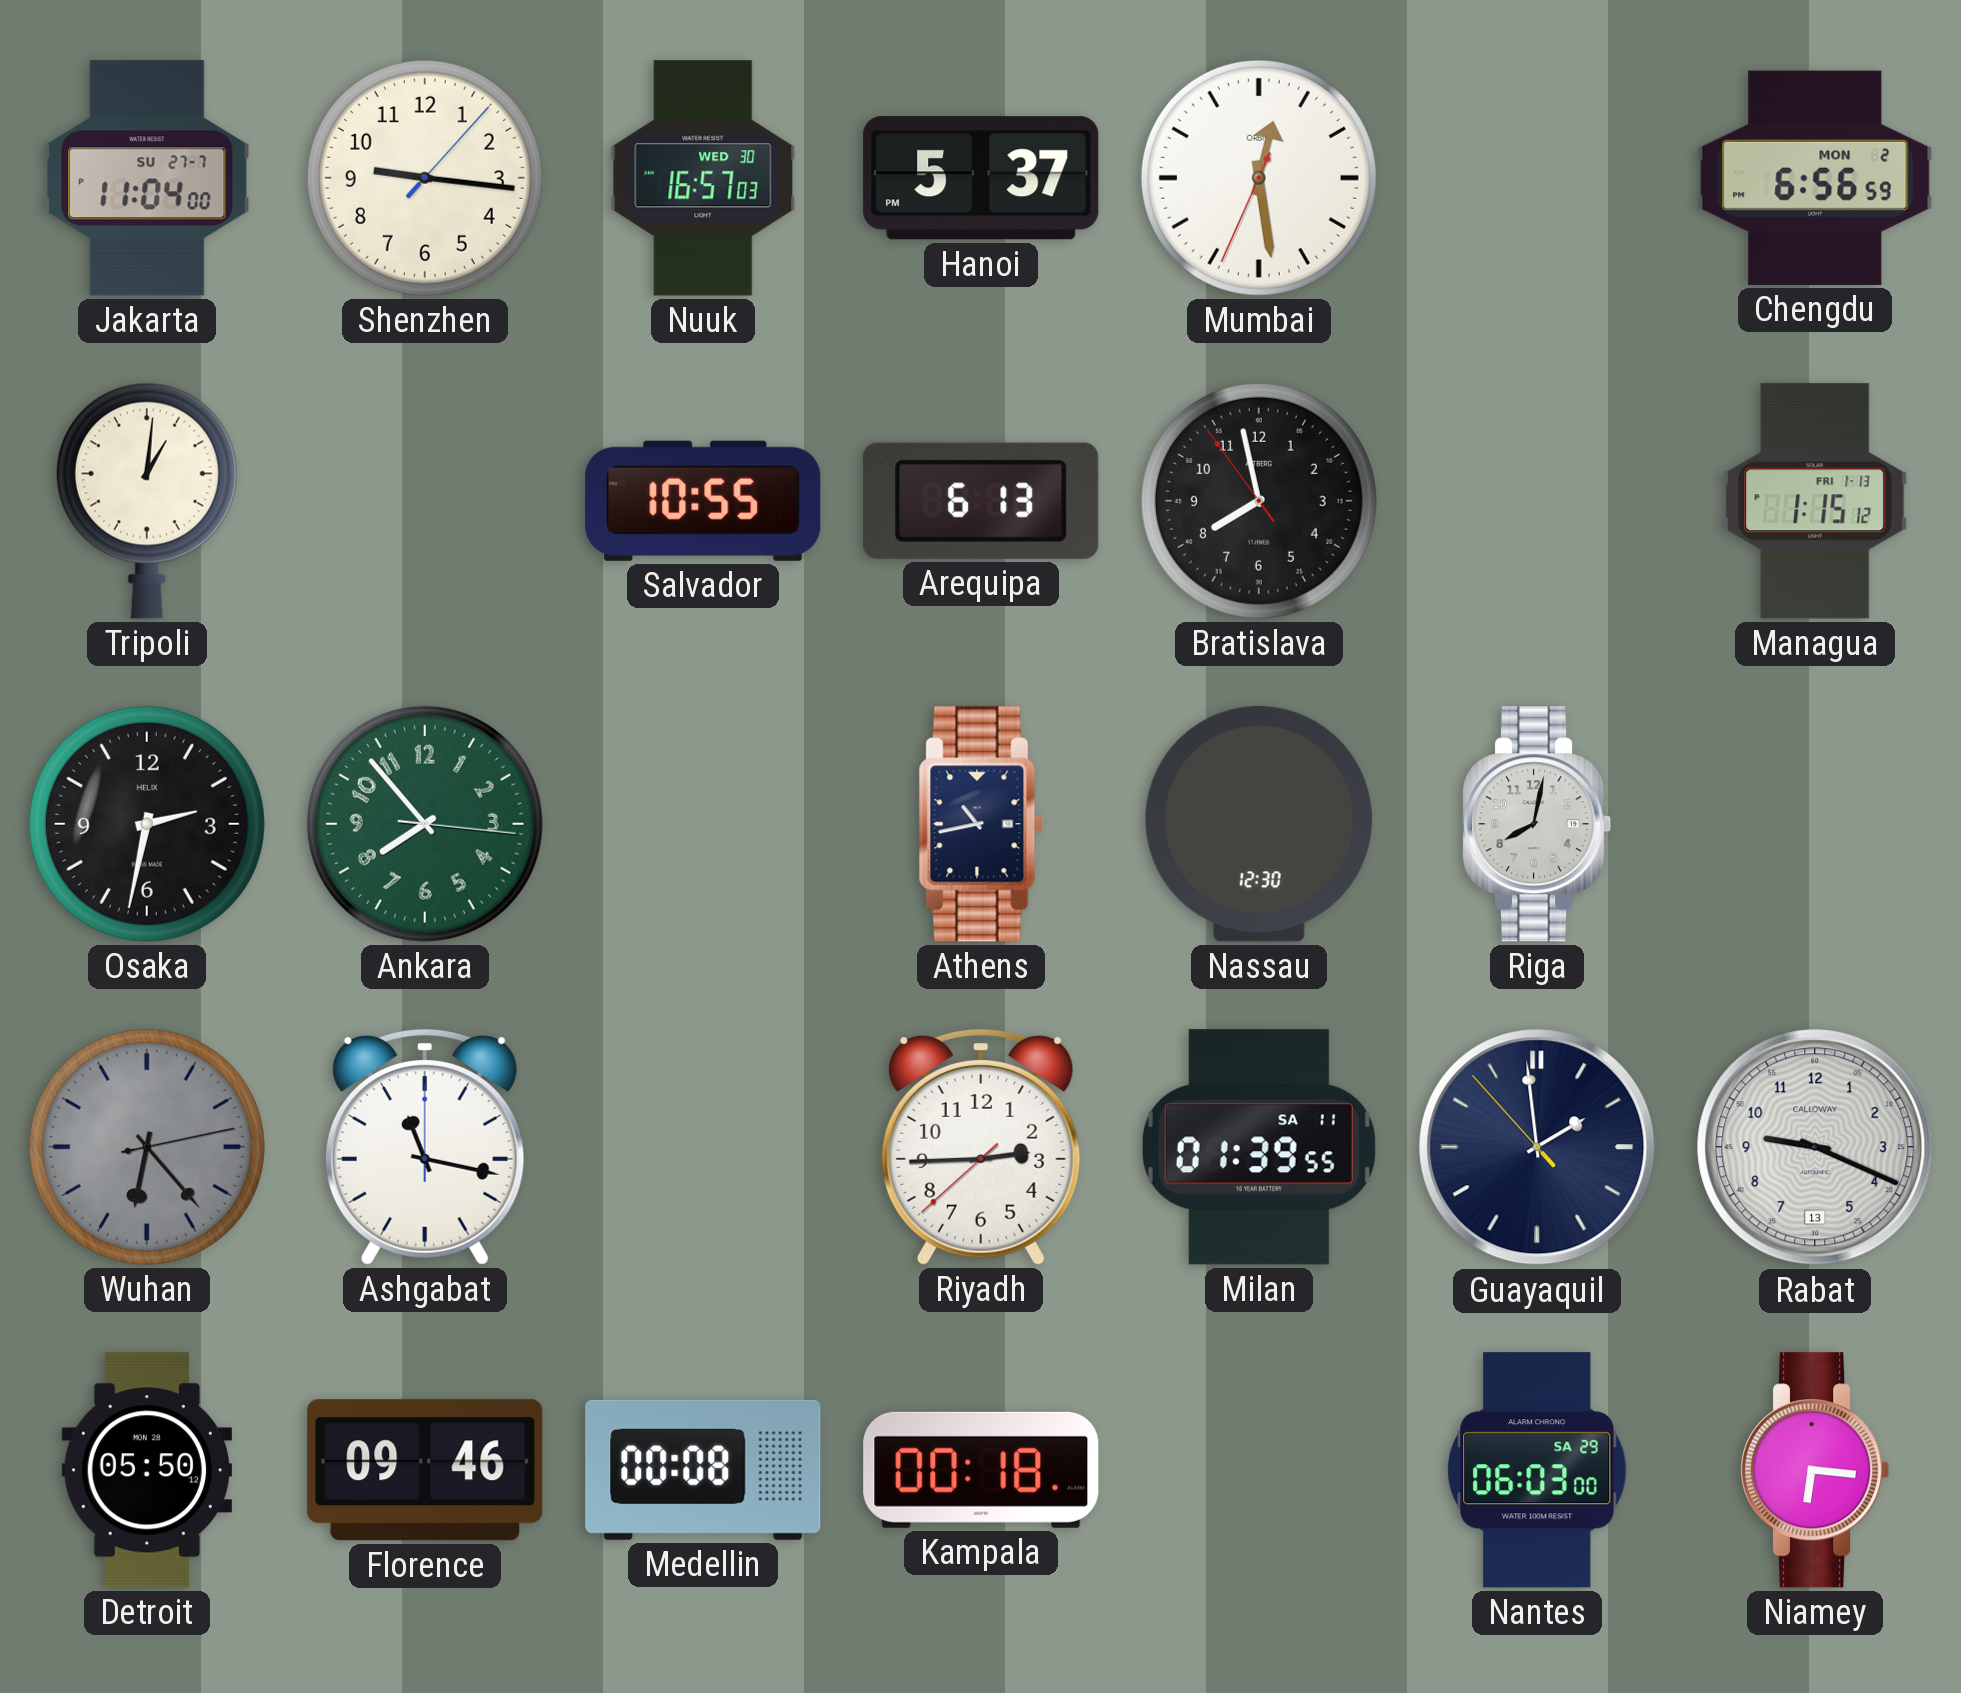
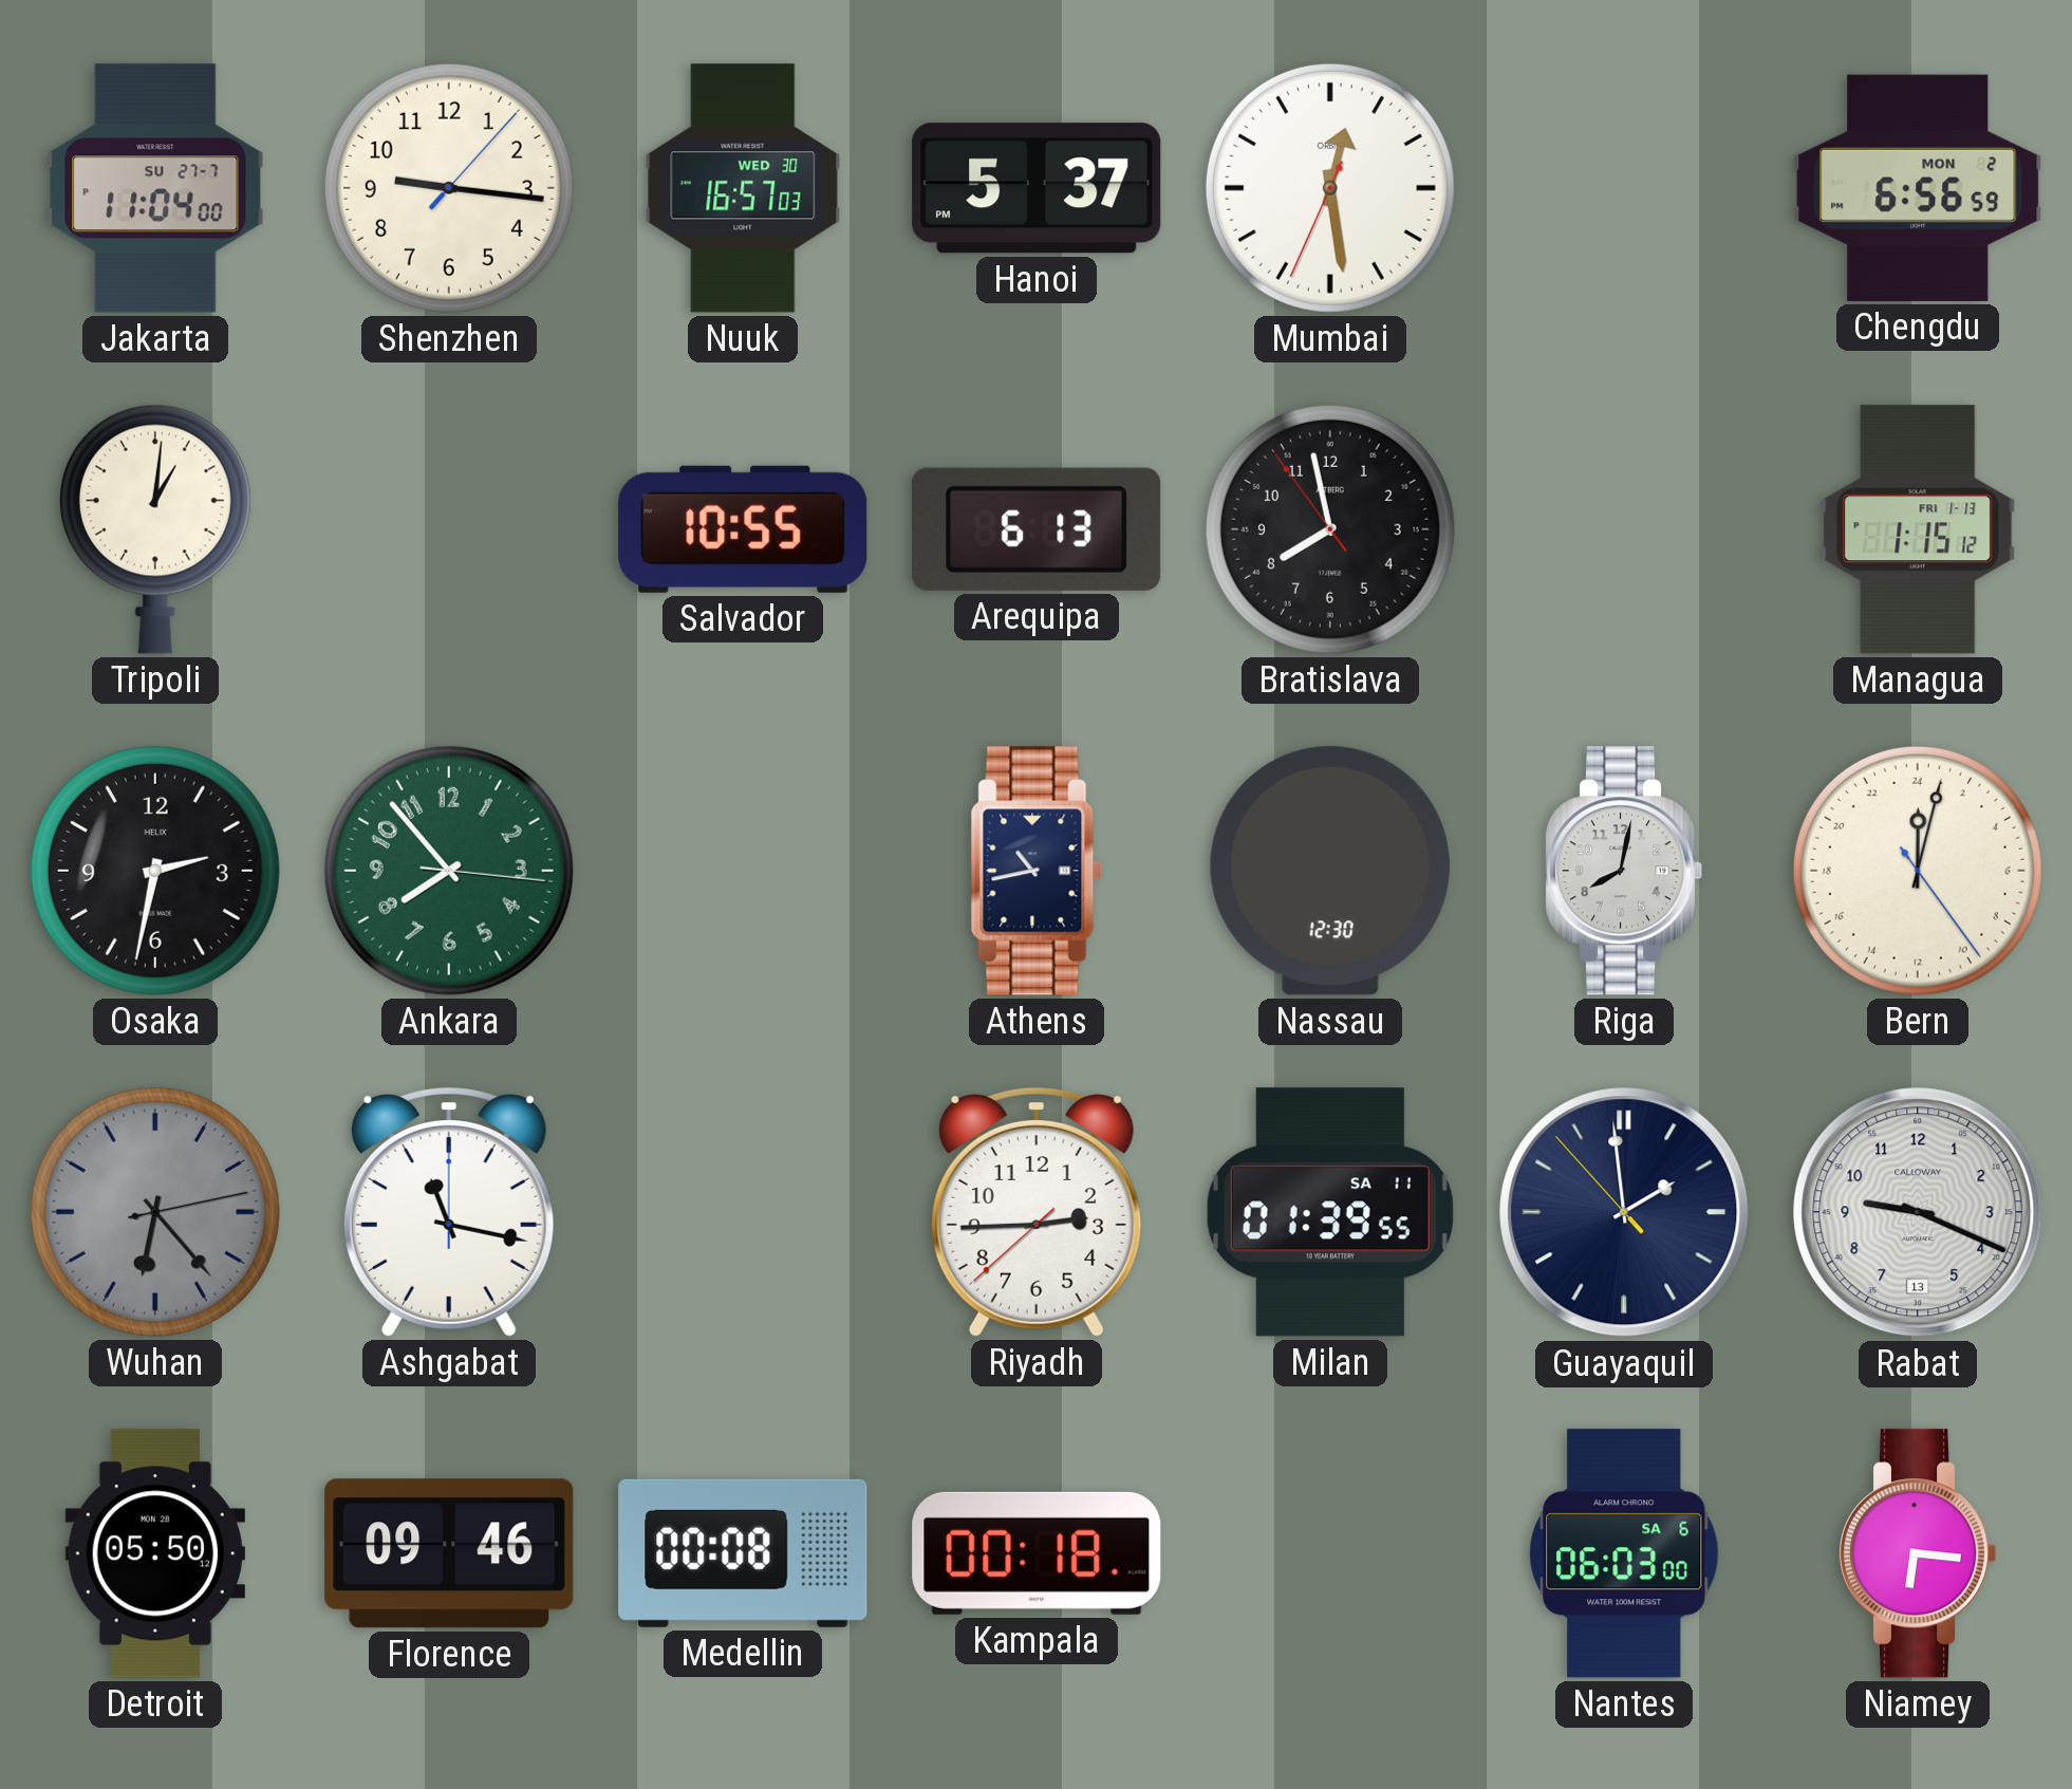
Bern: none -> 0:02 (1918, 871)
Nantes date: SA 29 -> SA 6 (1624, 1553)
